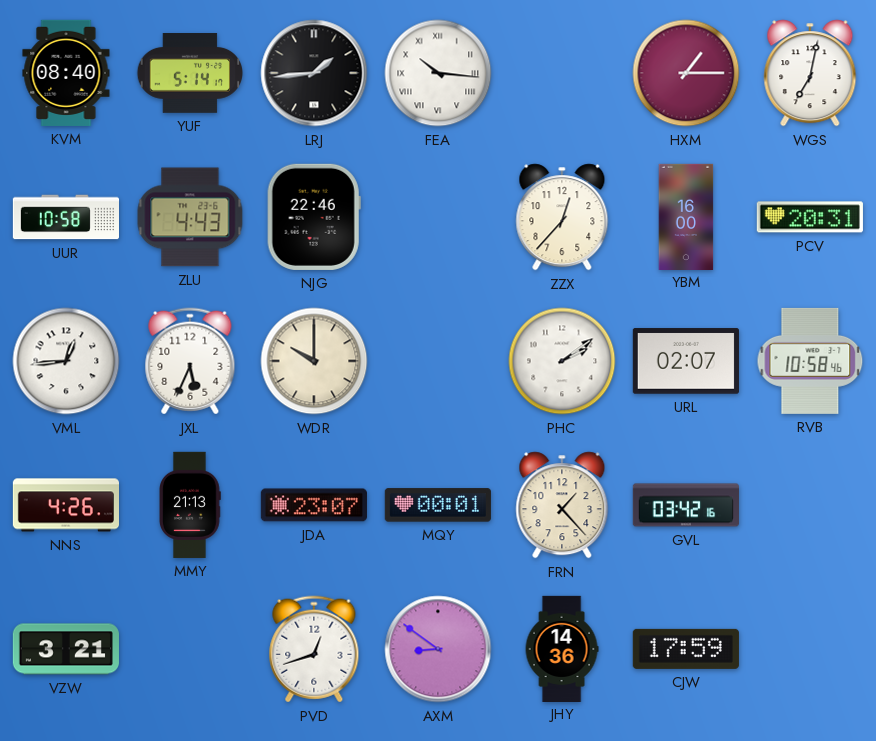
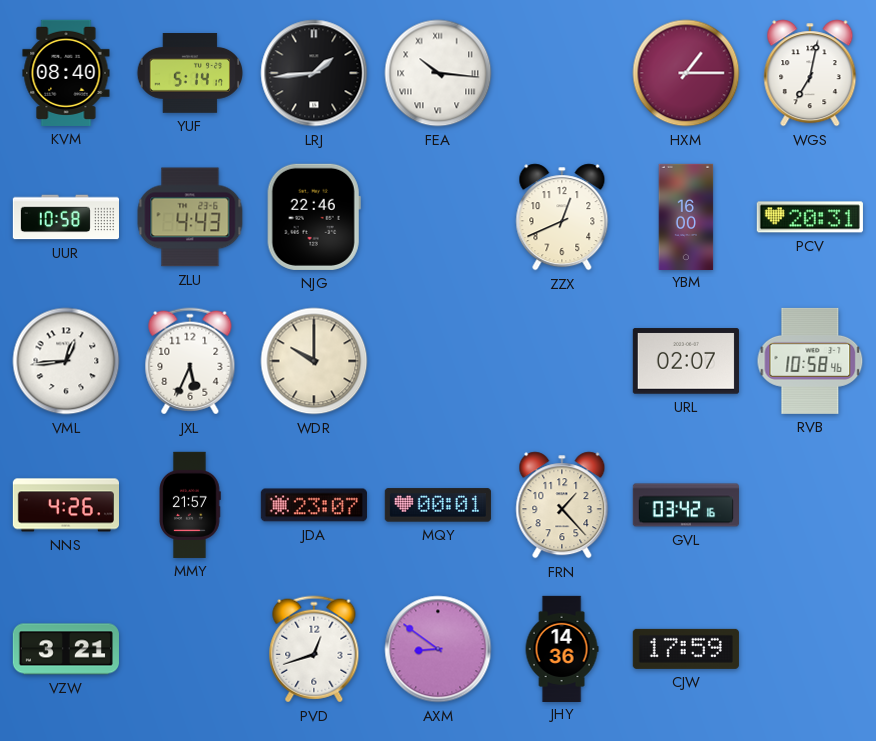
ZZX: 12:37 -> 12:41 (562, 217)
PHC: 2:09 -> none (562, 361)
MMY: 21:13 -> 21:57 (190, 505)
